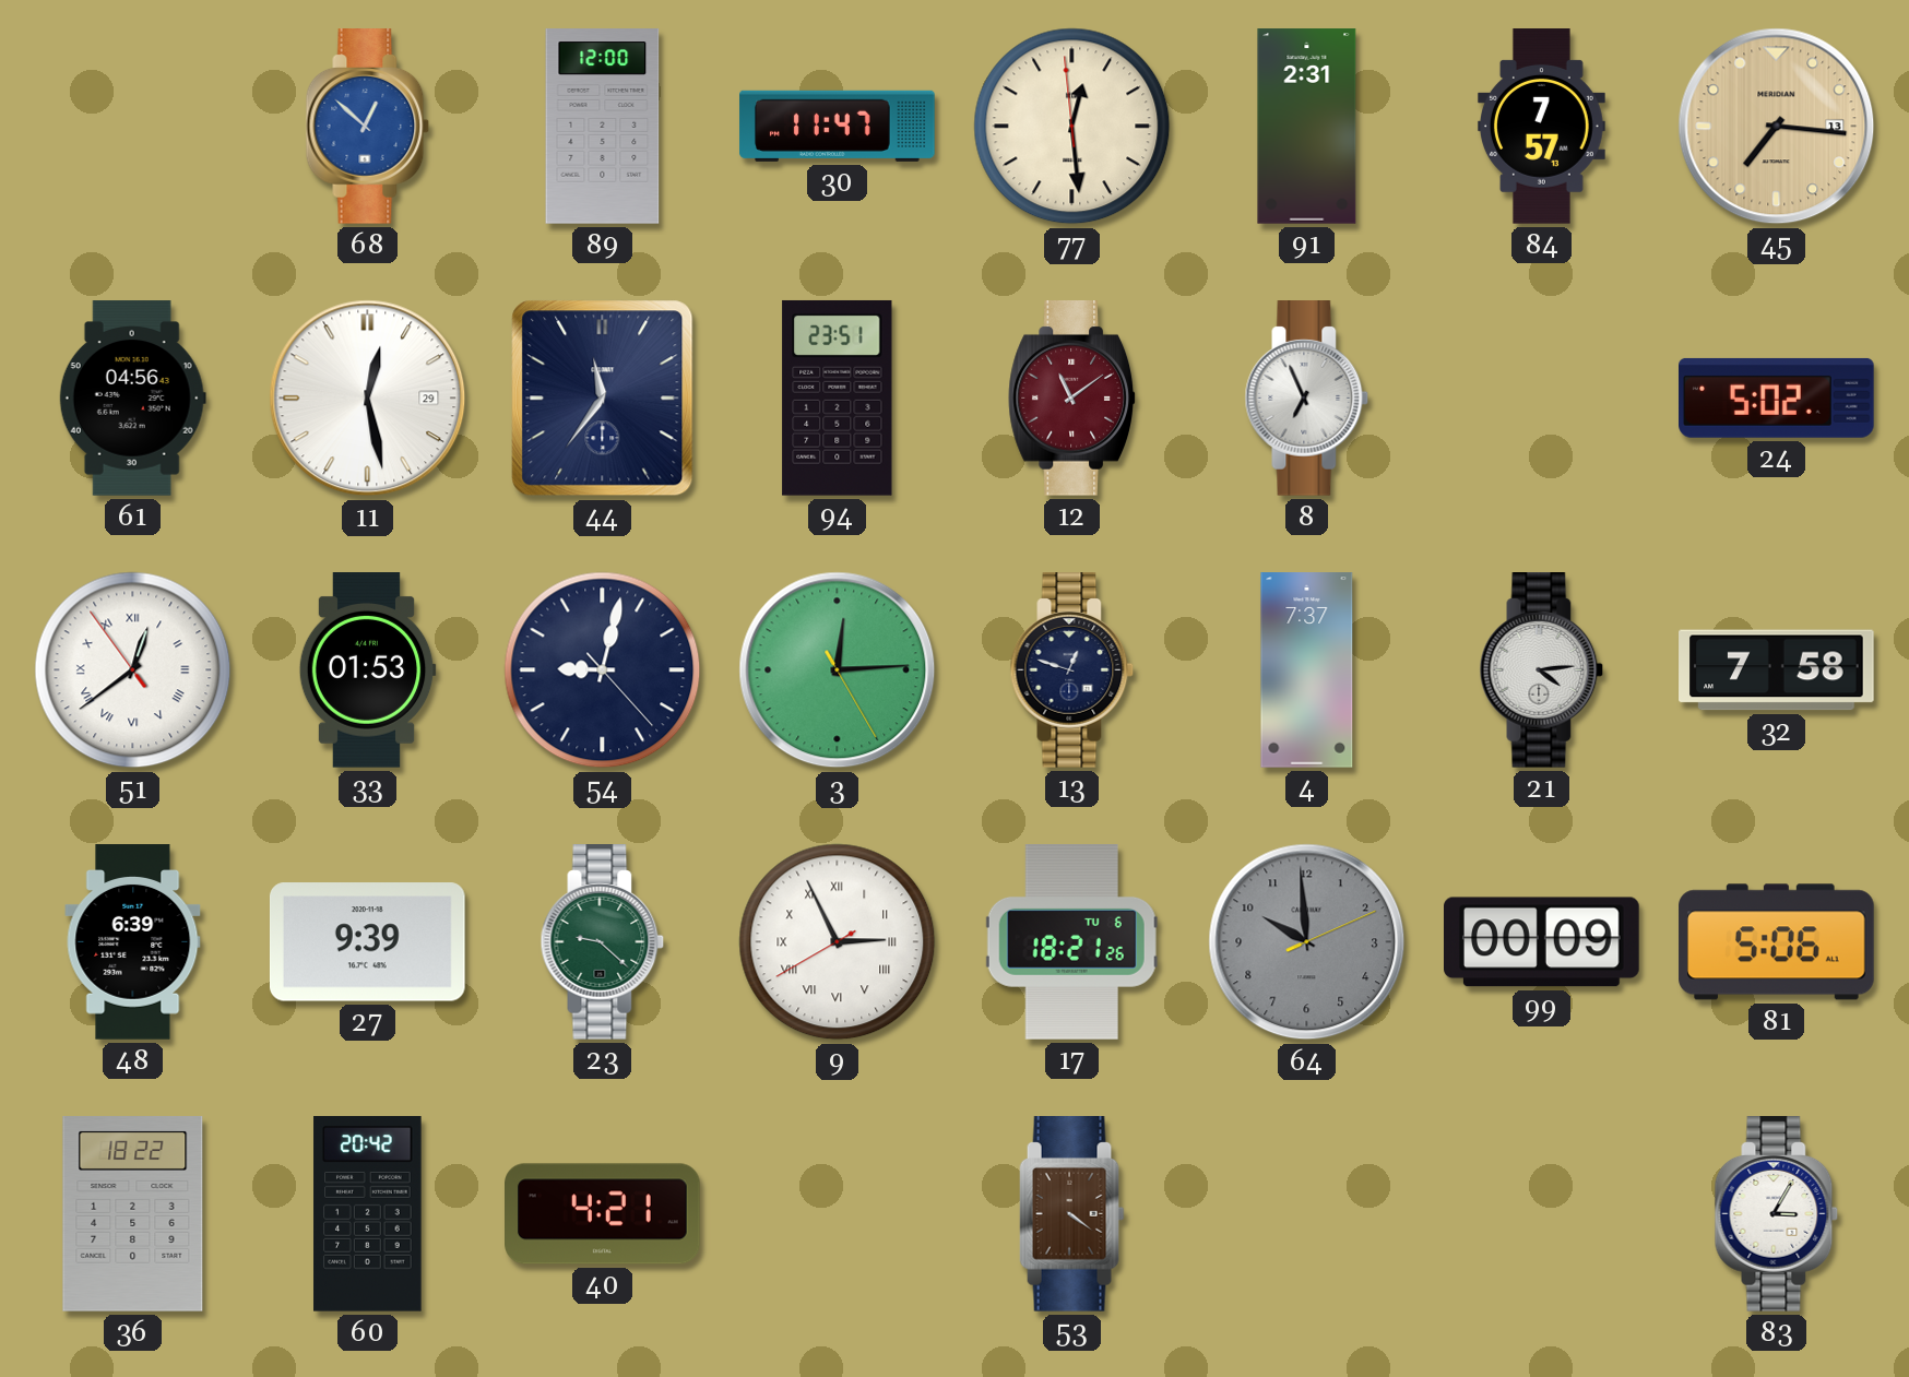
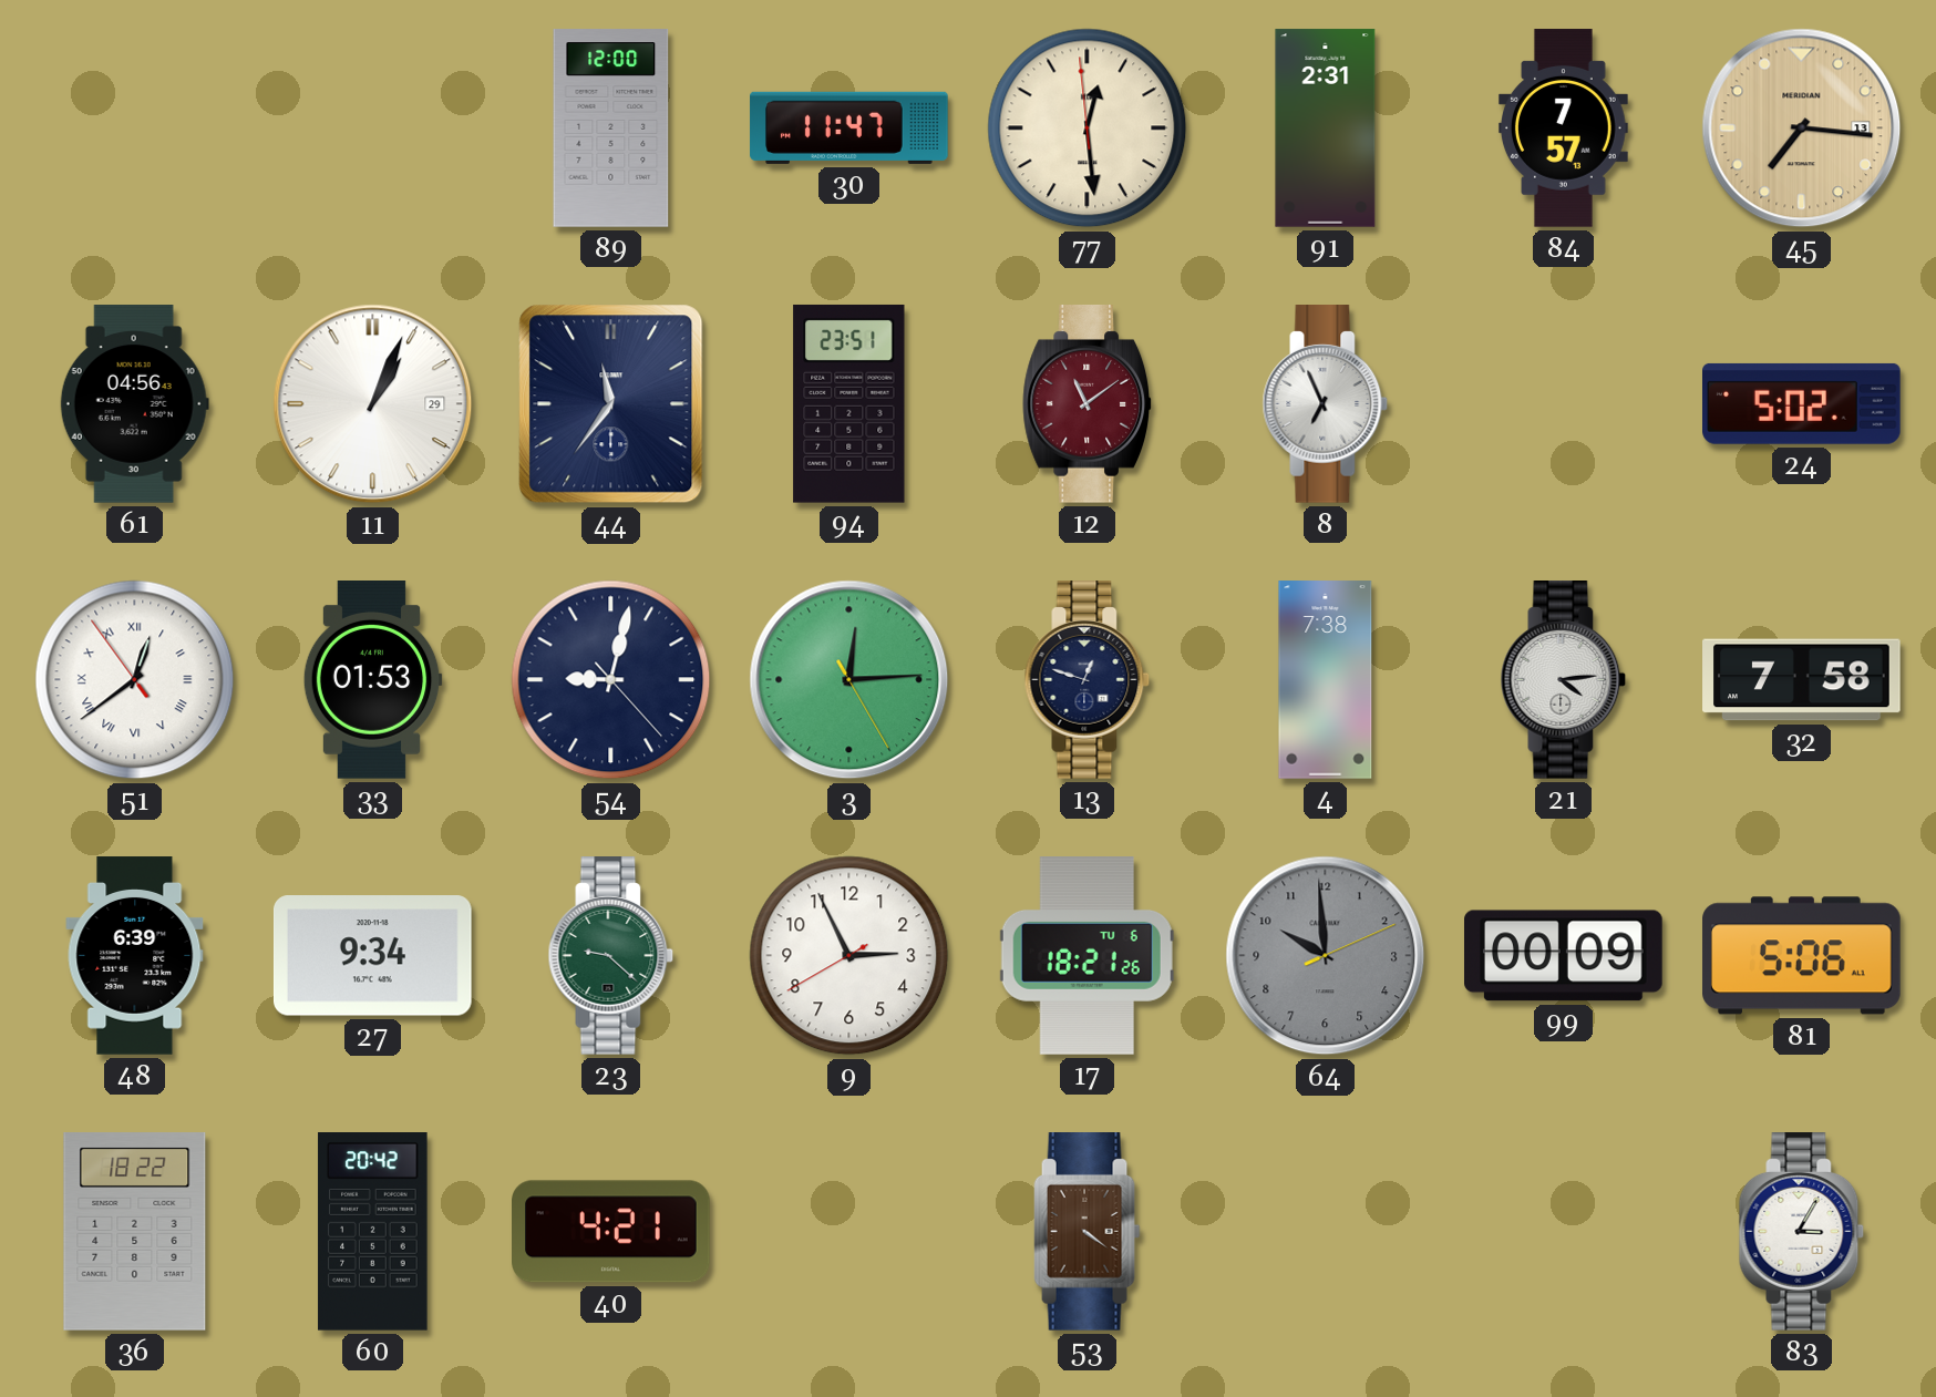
68: 12:52 -> none (368, 127)
11: 12:28 -> 1:04 (373, 404)
4: 7:37 -> 7:38 (1326, 680)
27: 9:39 -> 9:34 (372, 956)
9 numerals: Roman -> Arabic (849, 956)
